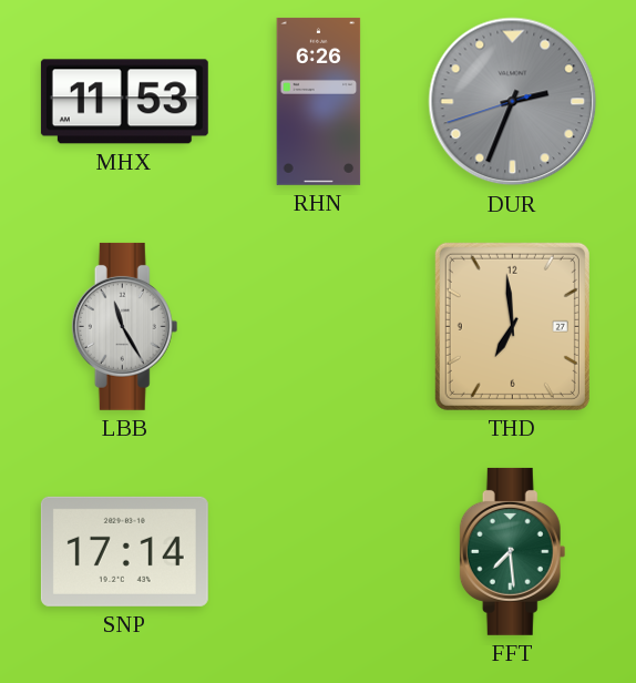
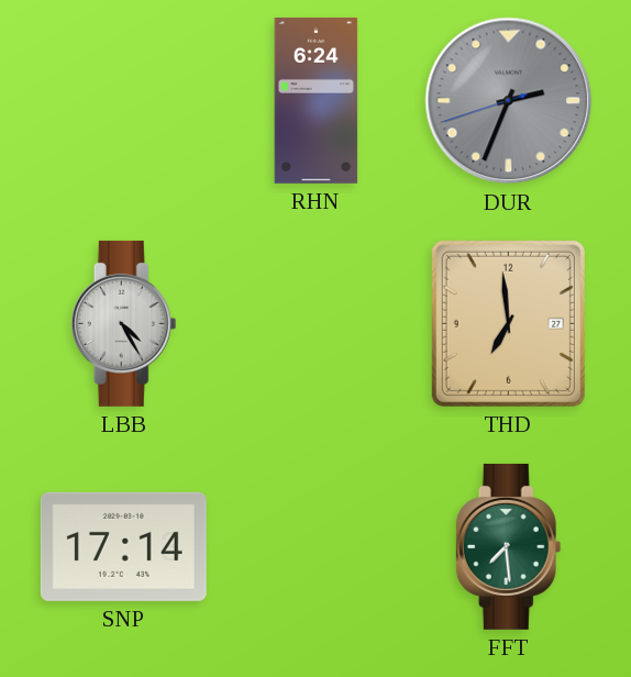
MHX: 11:53 -> none (124, 102)
RHN: 6:26 -> 6:24 (317, 100)
LBB: 11:25 -> 4:25 (124, 323)
